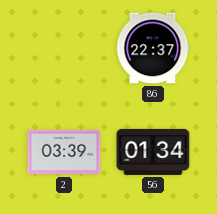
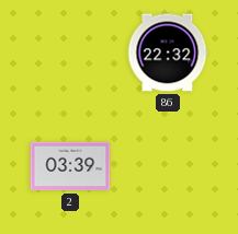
86: 22:37 -> 22:32 (168, 52)
56: 01:34 -> none (153, 152)
